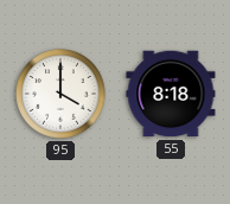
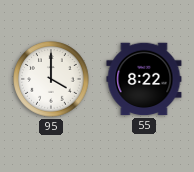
55: 8:18 -> 8:22 (144, 79)
